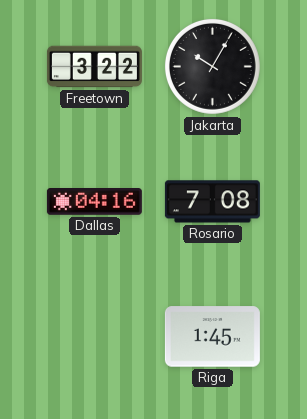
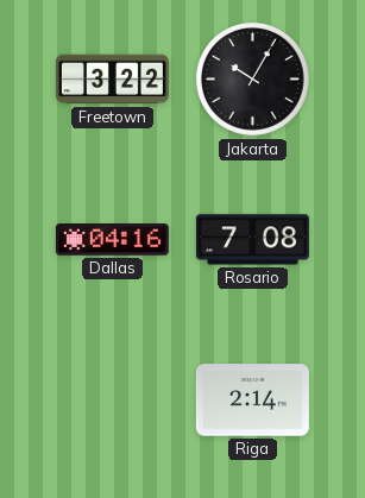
Riga: 1:45 -> 2:14 (252, 401)
